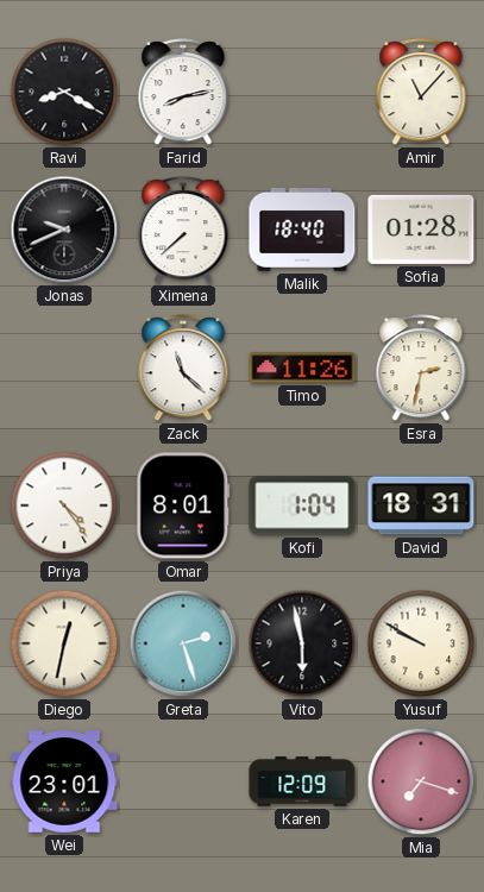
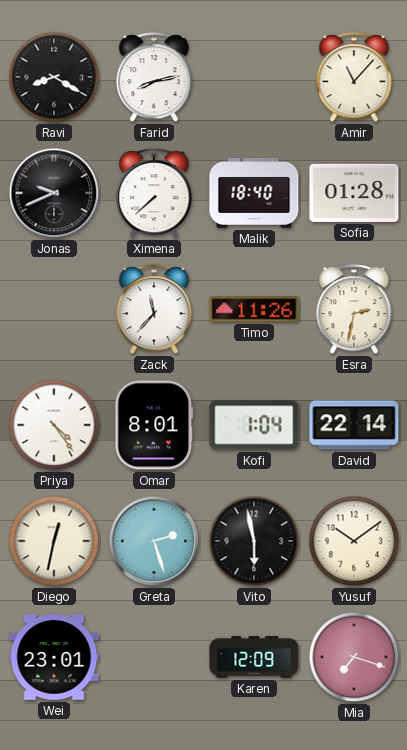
Zack: 11:22 -> 11:37 (154, 310)
David: 18:31 -> 22:14 (354, 425)
Yusuf: 9:50 -> 10:09 (354, 541)
